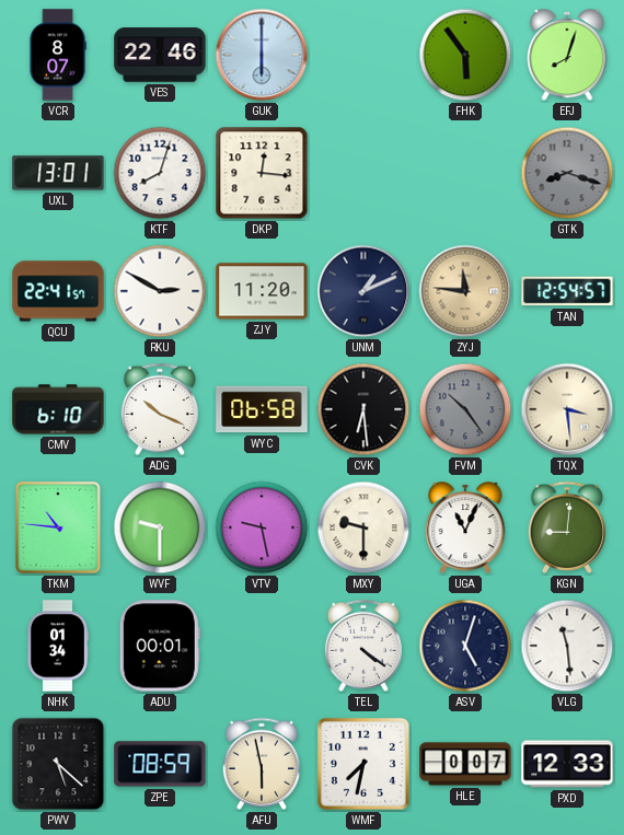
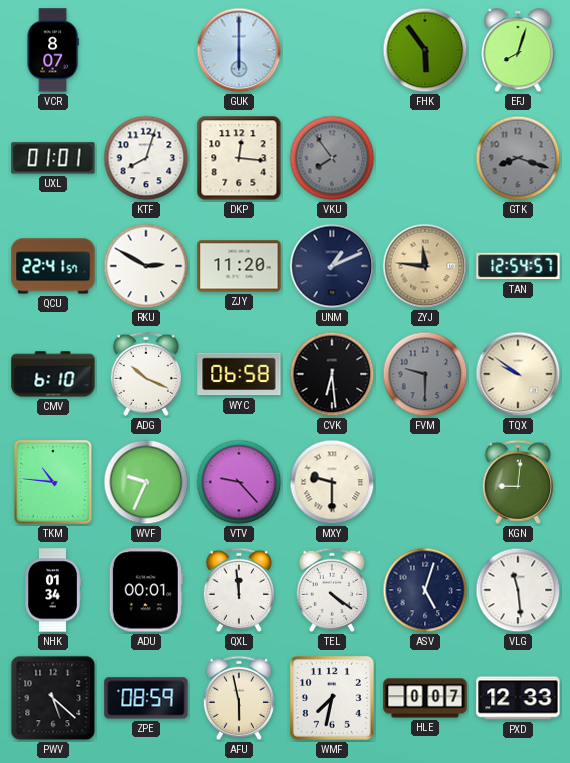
VES: 22:46 -> none (160, 55)
UXL: 13:01 -> 01:01 (53, 158)
VKU: none -> 7:54 (332, 158)
FVM: 10:24 -> 9:30 (425, 374)
TQX: 3:29 -> 9:51 (518, 374)
WVF: 9:30 -> 9:34 (146, 482)
VTV: 9:28 -> 9:23 (239, 482)
UGA: 11:04 -> none (465, 529)
QXL: none -> 11:59 (239, 590)
